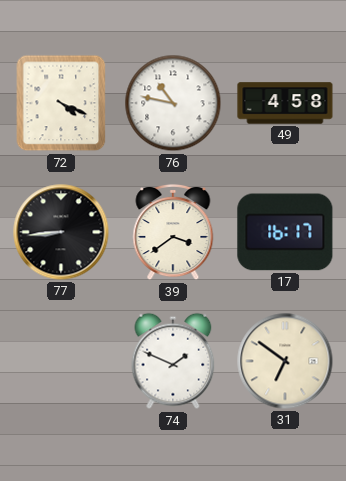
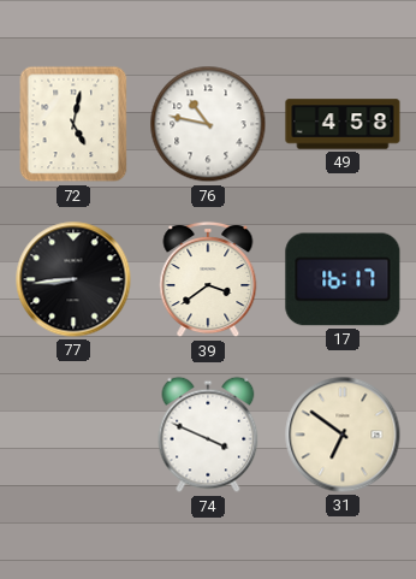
72: 4:19 -> 5:02 (73, 124)
74: 1:49 -> 3:49 (208, 435)
